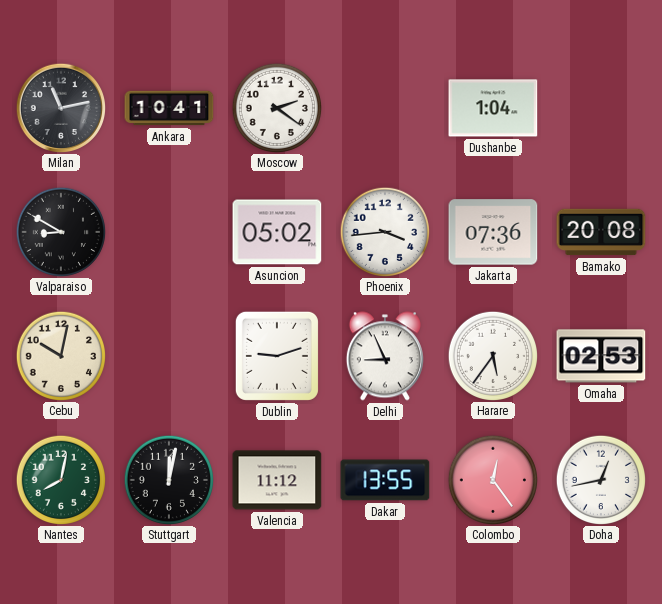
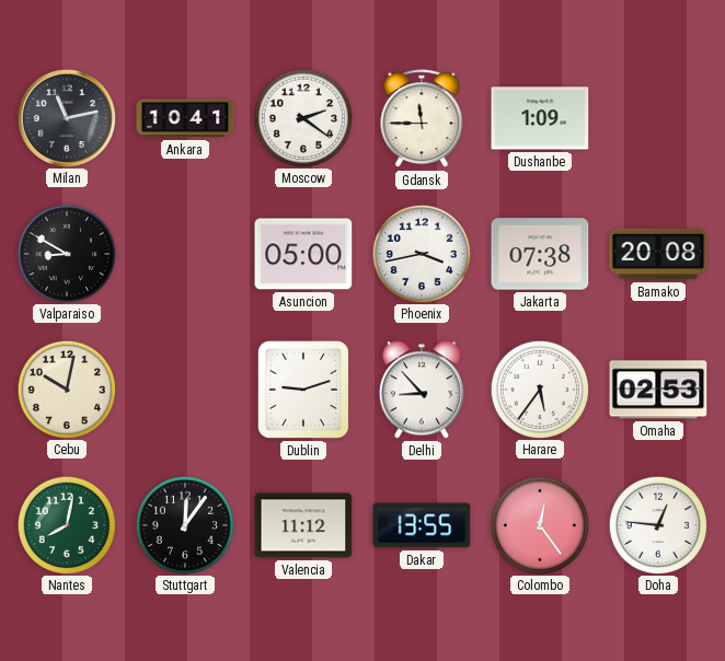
Gdansk: none -> 11:45 (422, 119)
Dushanbe: 1:04 -> 1:09 (540, 118)
Asuncion: 05:02 -> 05:00 (303, 254)
Phoenix: 3:44 -> 3:43 (421, 253)
Jakarta: 07:36 -> 07:38 (540, 254)
Delhi: 8:56 -> 8:53 (422, 390)
Stuttgart: 12:02 -> 12:06 (184, 524)
Doha: 12:43 -> 12:46 (657, 524)
